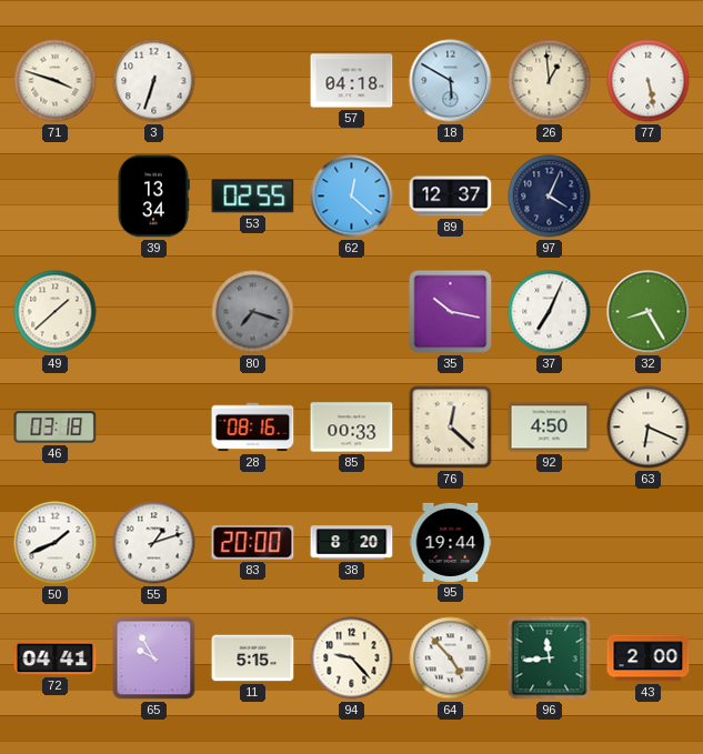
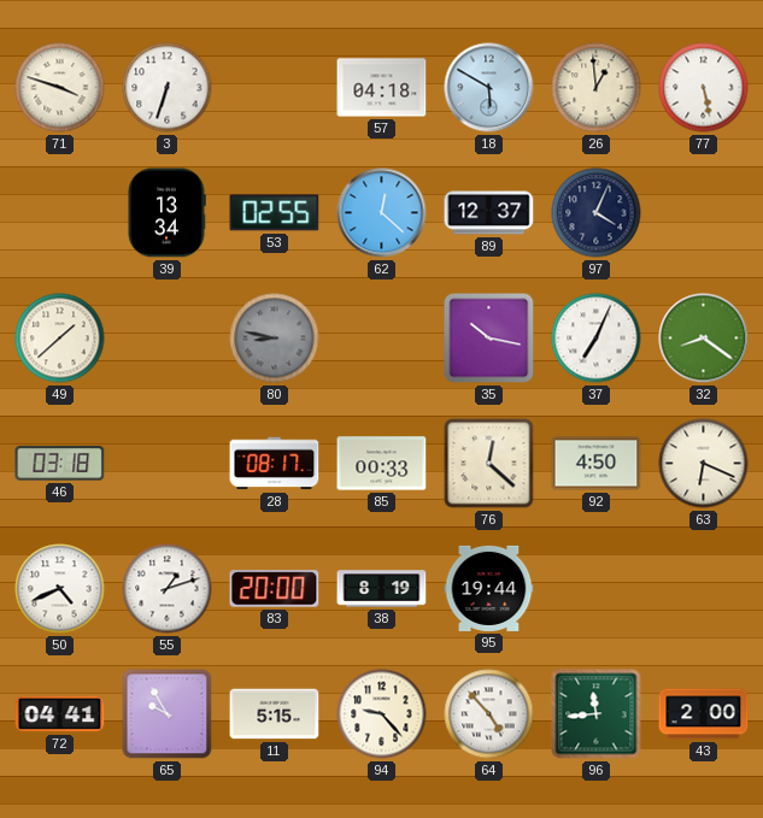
80: 7:18 -> 8:47 (275, 339)
32: 8:25 -> 8:21 (704, 339)
28: 08:16 -> 08:17 (275, 464)
50: 1:41 -> 4:41 (60, 589)
38: 8:20 -> 8:19 (382, 589)
